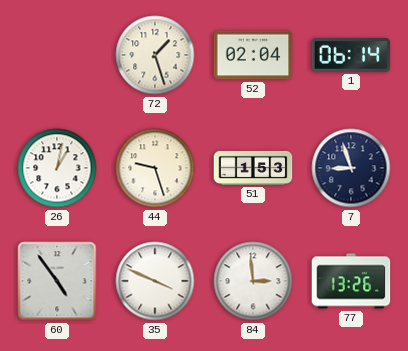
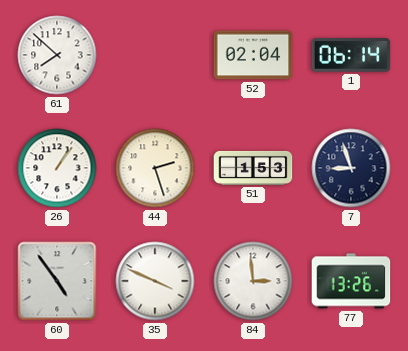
61: none -> 7:52 (57, 55)
72: 1:27 -> none (155, 55)
26: 1:02 -> 1:06 (57, 168)
44: 9:27 -> 2:27 (155, 168)
